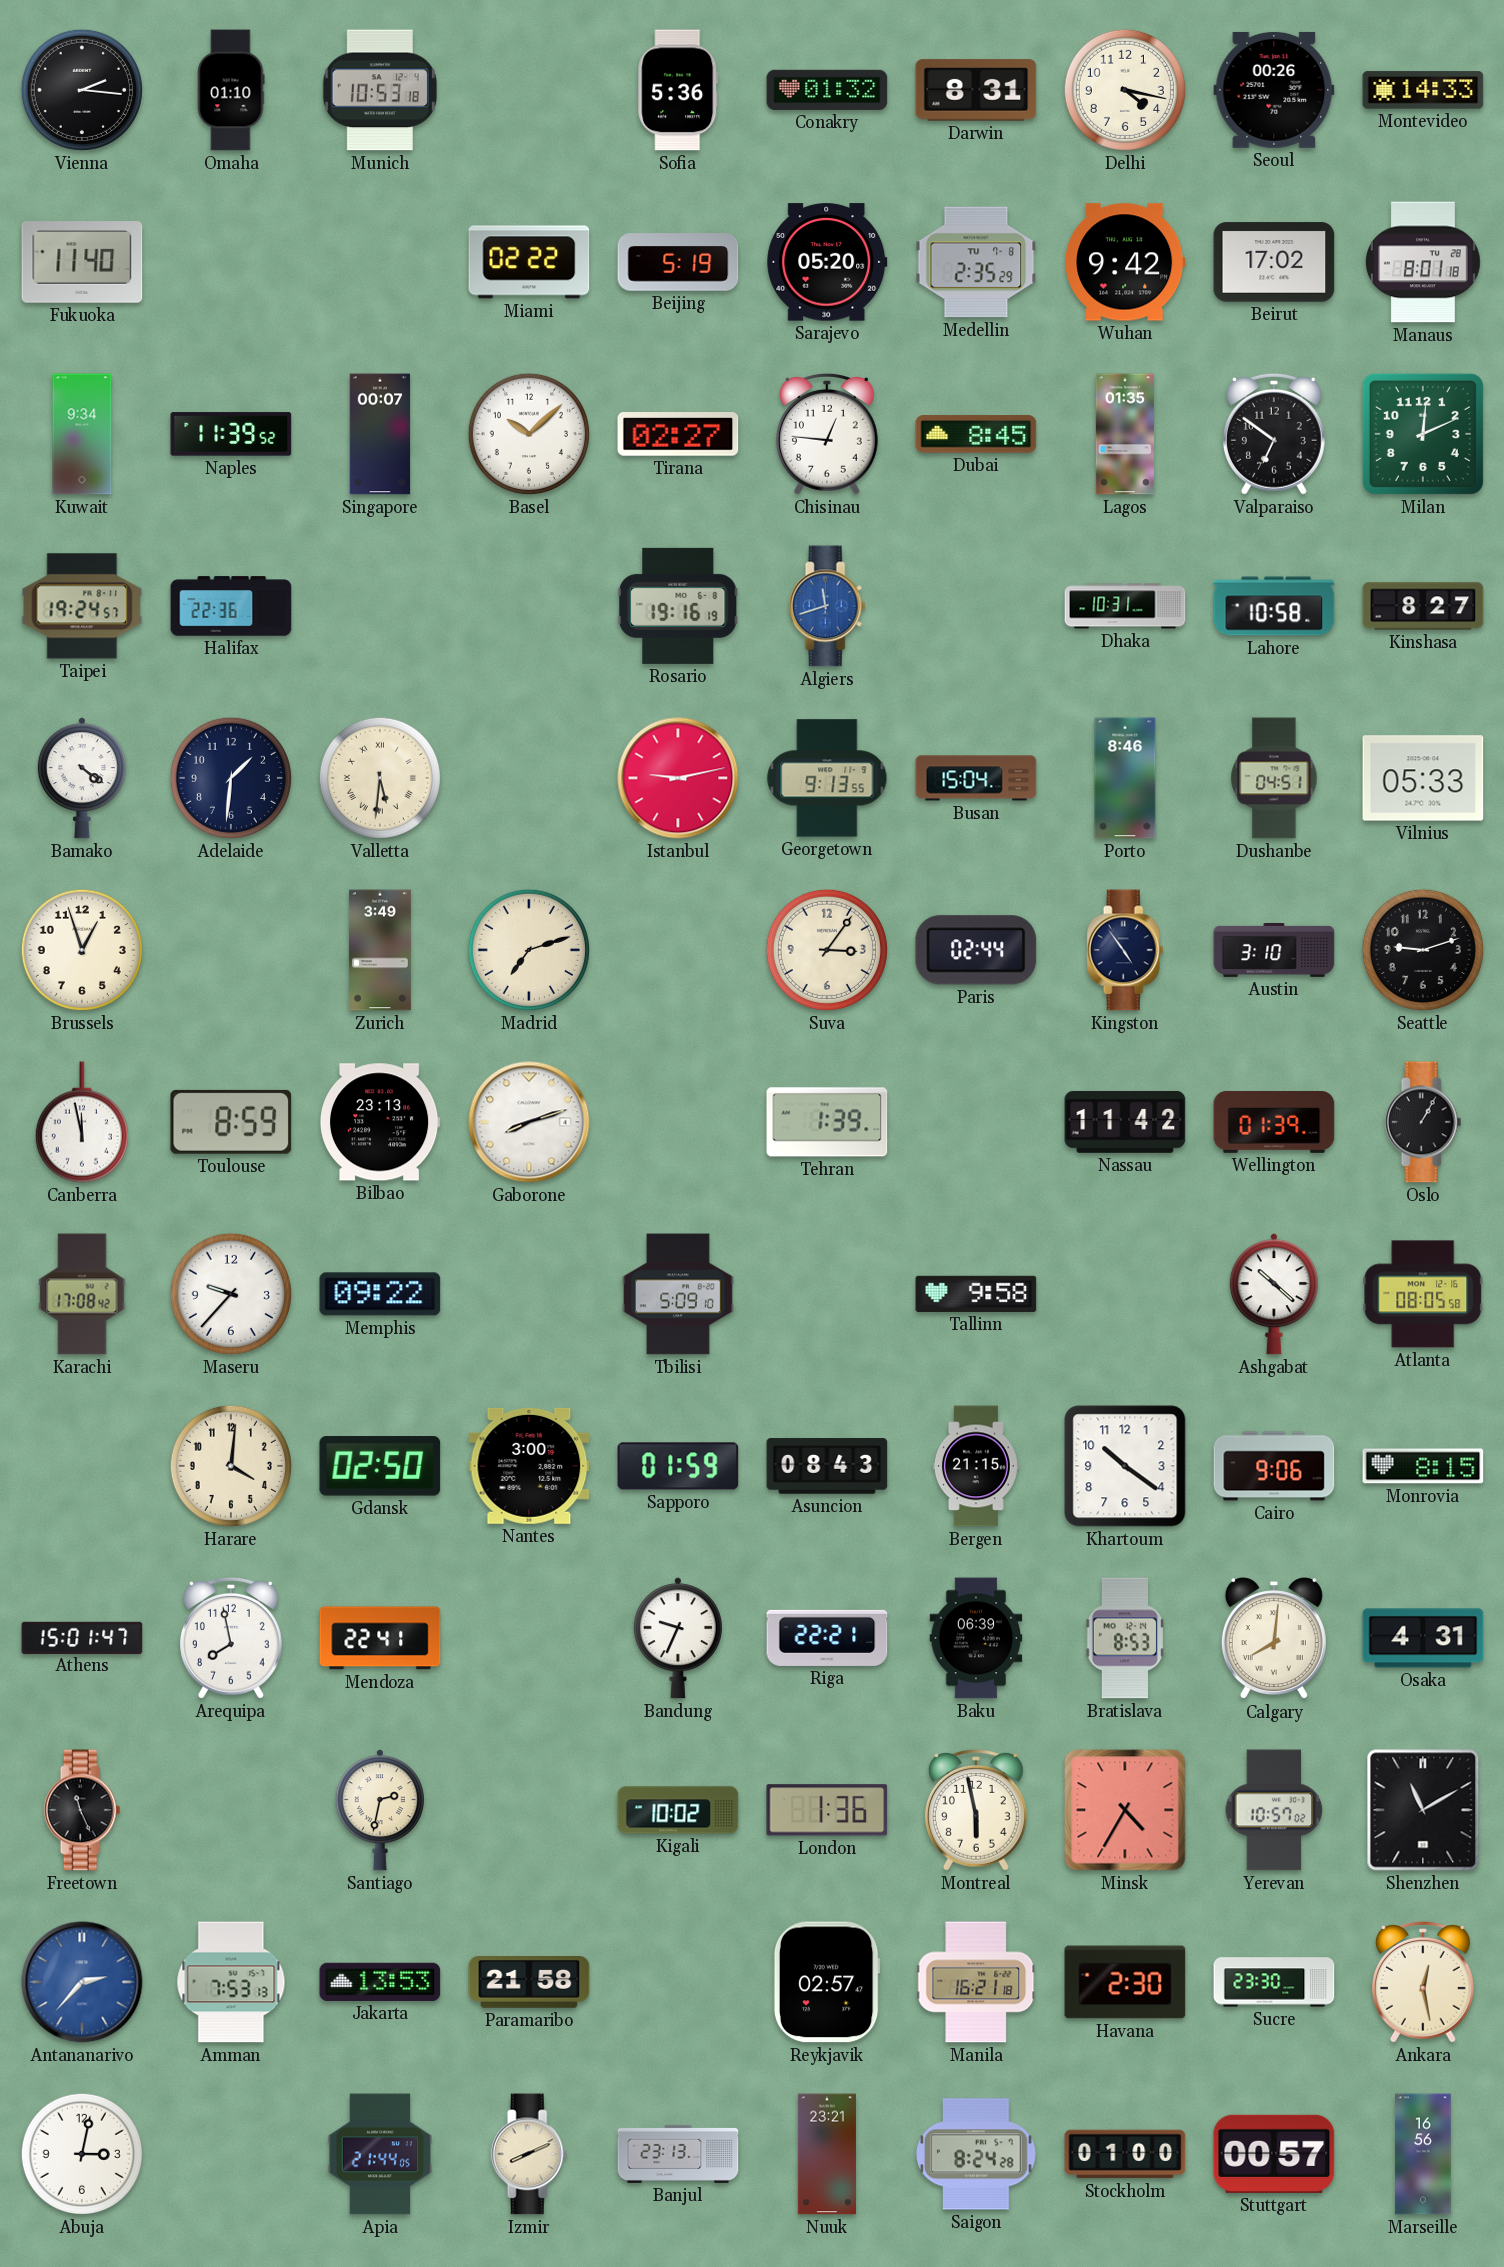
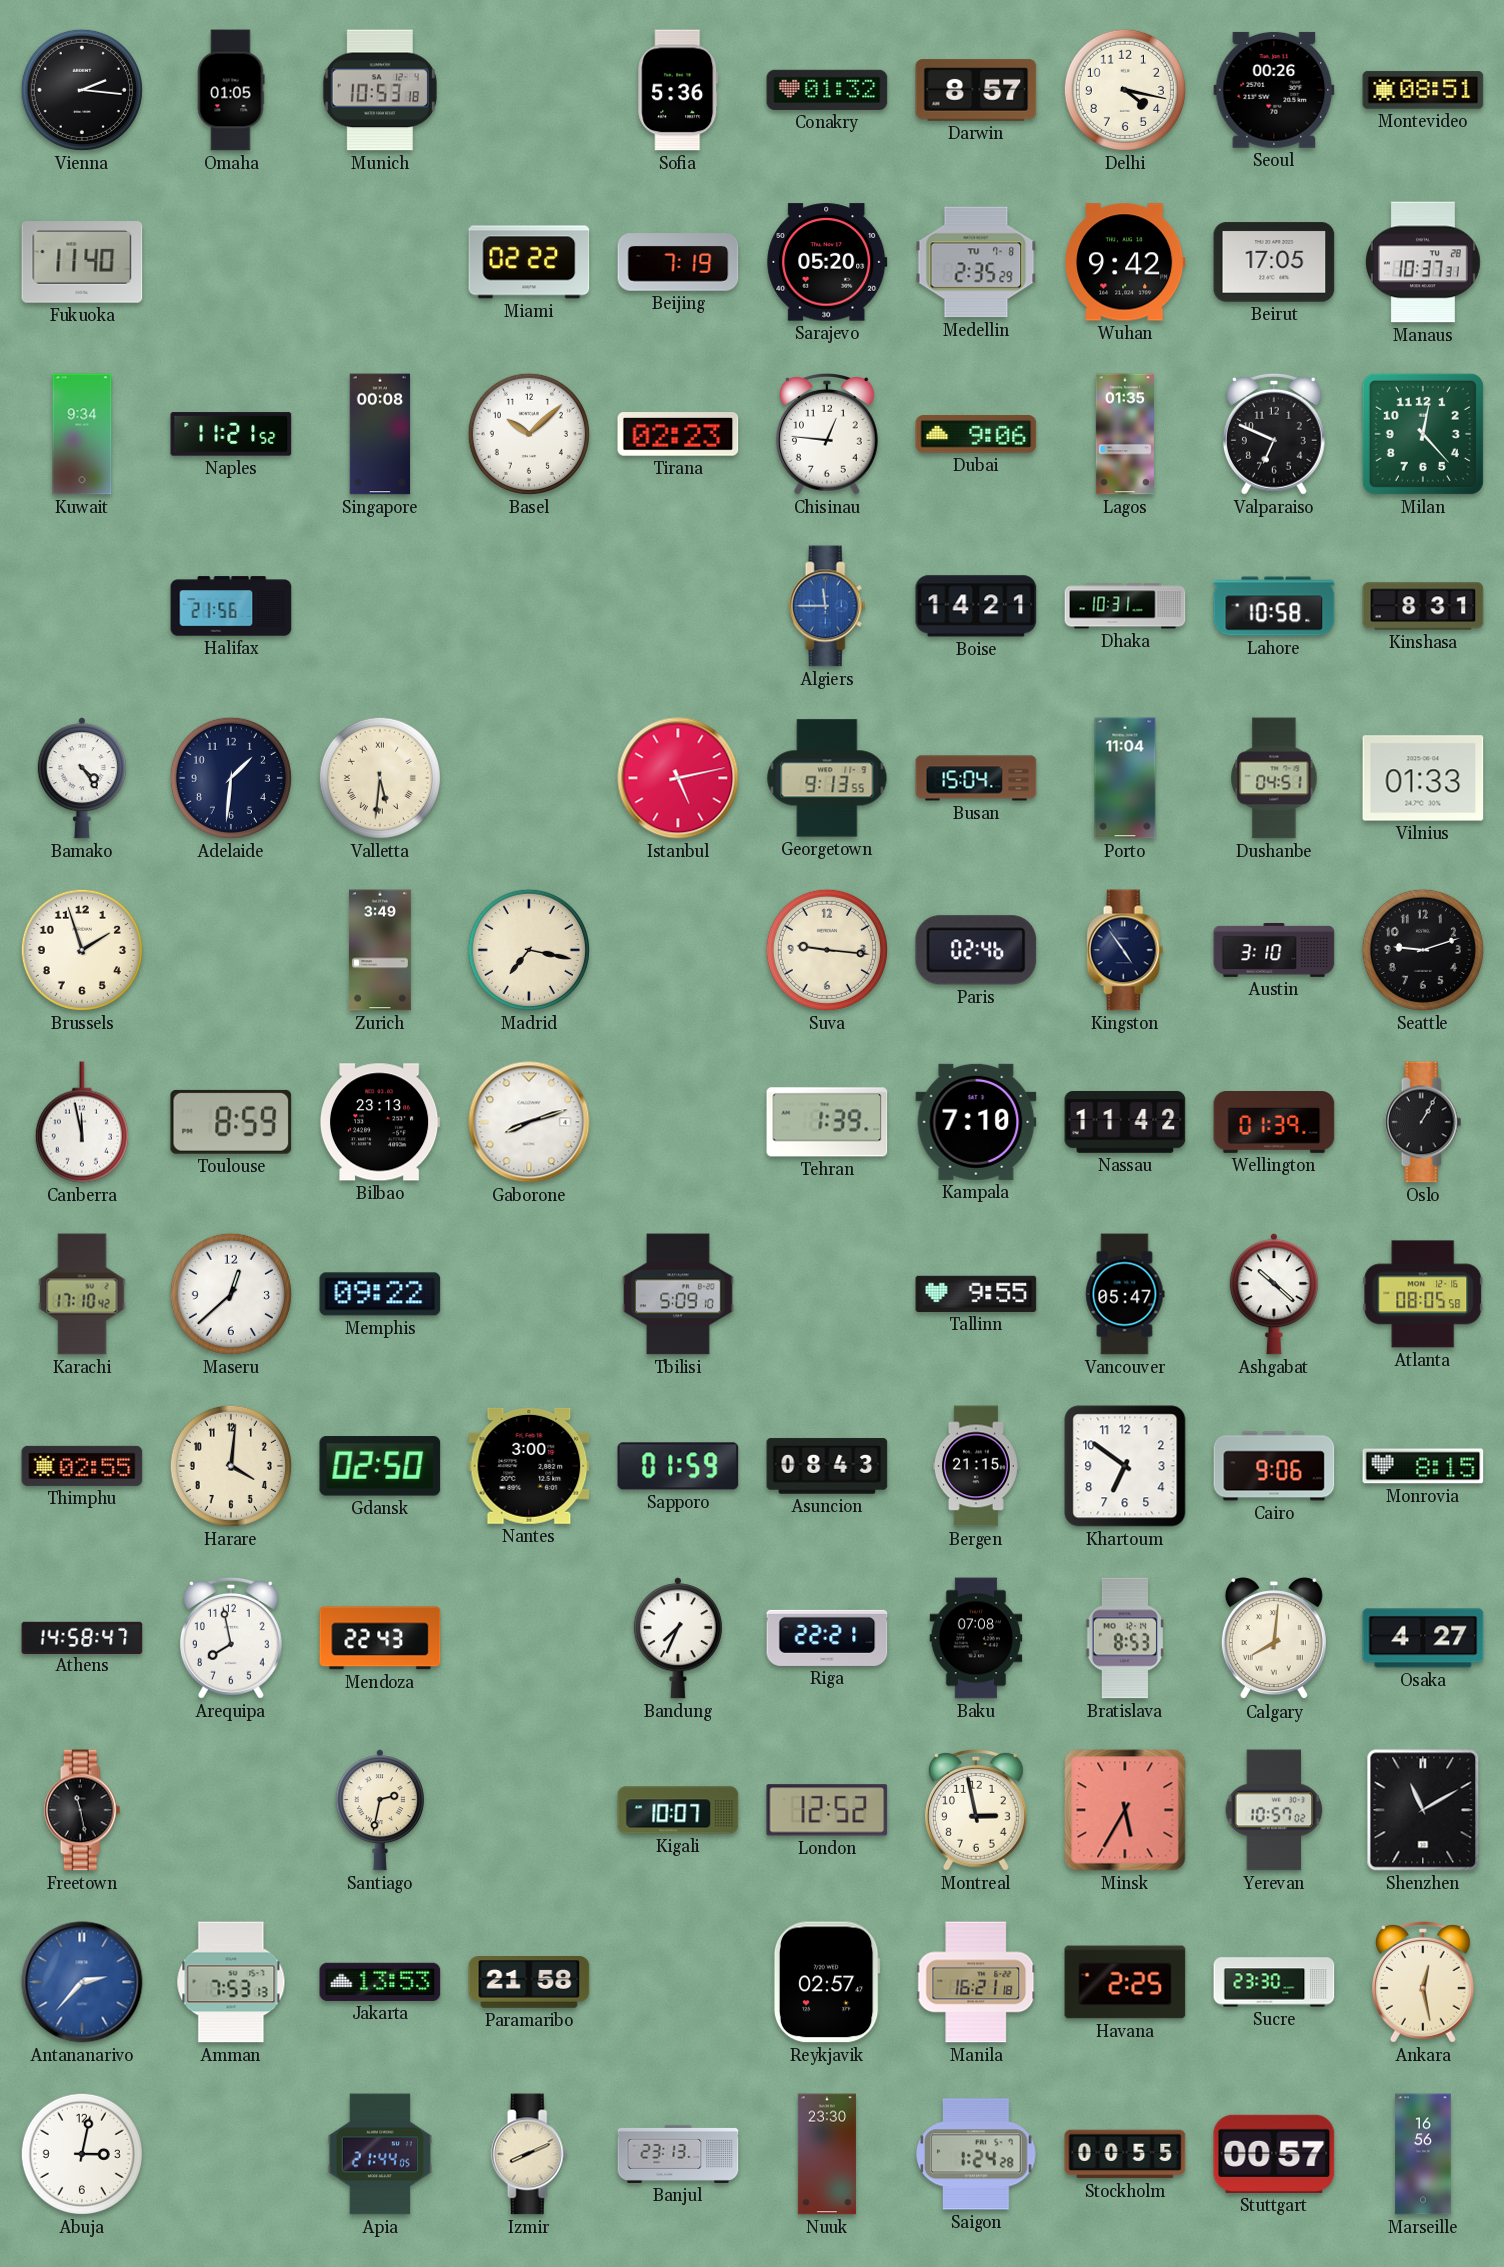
Omaha: 01:10 -> 01:05 (231, 90)
Darwin: 8:31 -> 8:57 (976, 90)
Montevideo: 14:33 -> 08:51 (1423, 90)
Beijing: 5:19 -> 7:19 (678, 262)
Beirut: 17:02 -> 17:05 (1274, 262)
Manaus: 8:01 -> 10:37 (1423, 262)
Naples: 11:39 -> 11:21 (231, 434)
Singapore: 00:07 -> 00:08 (380, 434)
Tirana: 02:27 -> 02:23 (678, 435)
Dubai: 8:45 -> 9:06 (976, 434)
Valparaiso: 6:51 -> 6:49 (1274, 435)
Milan: 12:11 -> 12:23 (1423, 434)
Taipei: 19:24 -> none (82, 606)
Halifax: 22:36 -> 21:56 (231, 606)
Rosario: 19:16 -> none (678, 606)
Algiers: 11:42 -> 11:45 (827, 606)
Boise: none -> 14:21 (976, 606)
Kinshasa: 8:27 -> 8:31 (1423, 606)
Bamako: 4:21 -> 4:24 (82, 778)
Istanbul: 9:13 -> 5:13 (678, 778)
Porto: 8:46 -> 11:04 (1125, 778)
Vilnius: 05:33 -> 01:33 (1423, 778)
Brussels: 12:57 -> 1:57 (82, 950)
Madrid: 7:12 -> 7:17 (529, 950)
Suva: 3:06 -> 9:16 (827, 950)
Paris: 02:44 -> 02:46 (976, 950)
Kampala: none -> 7:10 (976, 1122)
Karachi: 17:08 -> 17:10 (82, 1294)
Maseru: 9:37 -> 12:38 (231, 1294)
Tallinn: 9:58 -> 9:55 (976, 1294)
Vancouver: none -> 05:47 (1125, 1294)
Thimphu: none -> 02:55 (82, 1466)
Khartoum: 10:21 -> 6:51 (1125, 1466)
Athens: 15:01 -> 14:58 (82, 1637)
Mendoza: 22:41 -> 22:43 (380, 1638)
Bandung: 9:34 -> 7:34 (678, 1638)
Baku: 06:39 -> 07:08 (976, 1638)
Osaka: 4:31 -> 4:27 (1423, 1638)
Freetown: 11:26 -> 11:28 (82, 1810)
Kigali: 10:02 -> 10:07 (678, 1810)
London: 1:36 -> 12:52 (827, 1810)
Montreal: 5:58 -> 2:58 (976, 1811)
Minsk: 4:35 -> 5:35 (1125, 1810)
Havana: 2:30 -> 2:25 (1125, 1982)
Nuuk: 23:21 -> 23:30 (827, 2154)
Saigon: 8:24 -> 1:24 (977, 2154)
Stockholm: 01:00 -> 00:55 (1125, 2154)
